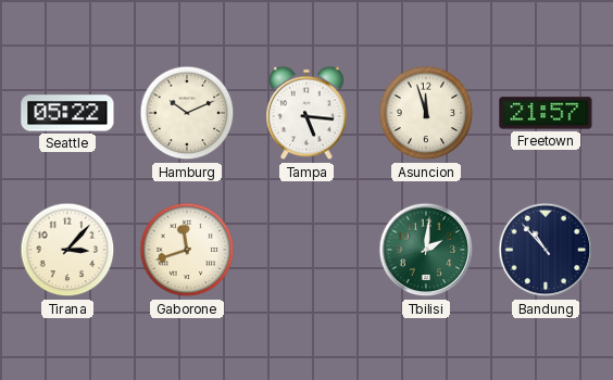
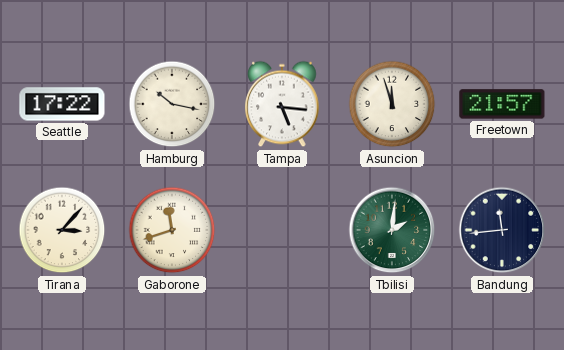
Seattle: 05:22 -> 17:22 (62, 104)
Hamburg: 10:11 -> 10:17 (172, 104)
Bandung: 10:53 -> 11:44 (502, 230)
